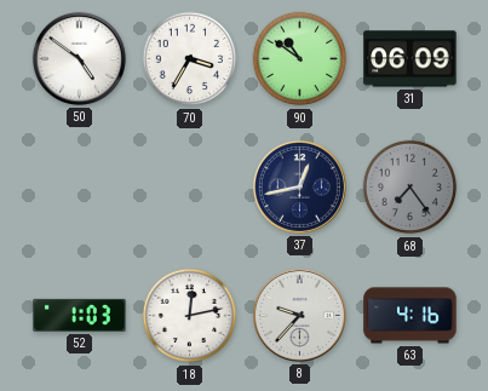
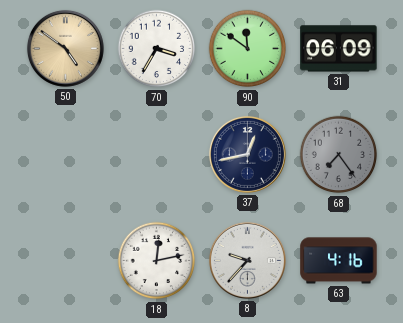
50 dial: white -> champagne (65, 48)
90: 10:51 -> 11:51 (248, 49)
52: 1:03 -> none (80, 315)
